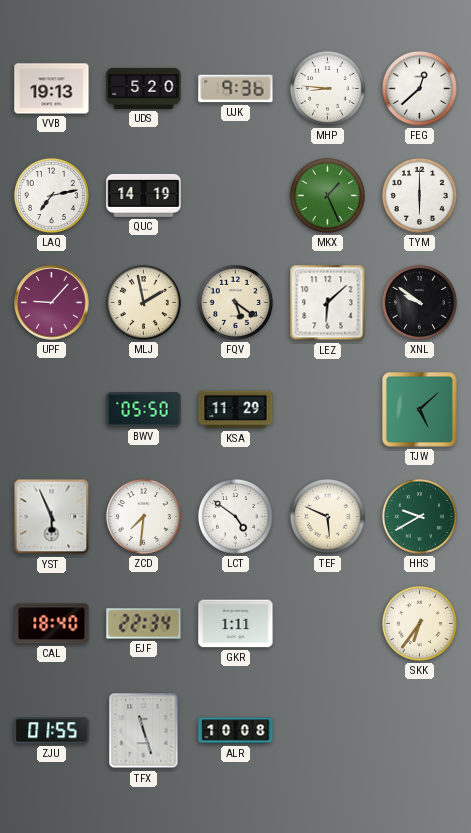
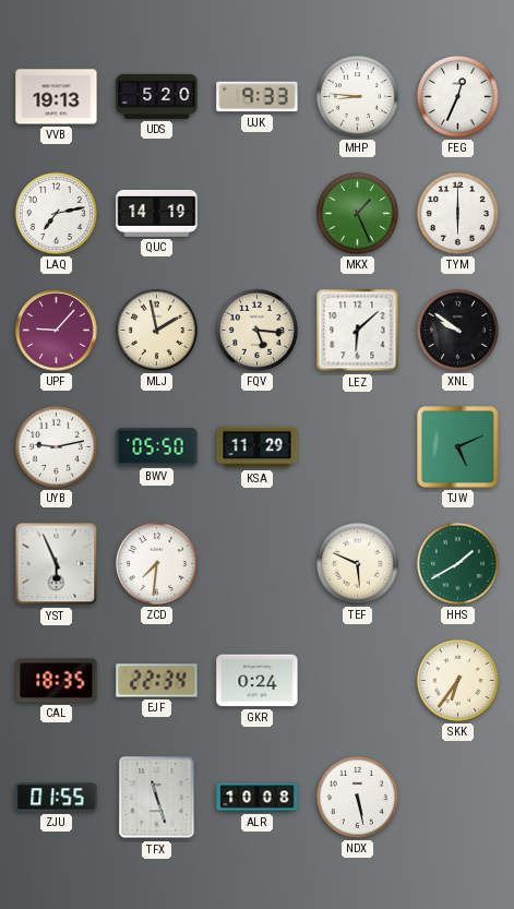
UJK: 9:36 -> 9:33 (258, 97)
FEG: 12:38 -> 12:34 (457, 96)
FQV: 5:21 -> 5:16 (256, 330)
UYB: none -> 9:13 (56, 446)
TJW: 5:08 -> 5:11 (458, 447)
LCT: 4:51 -> none (235, 516)
HHS: 9:40 -> 1:40 (457, 563)
CAL: 18:40 -> 18:35 (57, 681)
GKR: 1:11 -> 0:24 (258, 681)
NDX: none -> 5:28 (357, 797)
